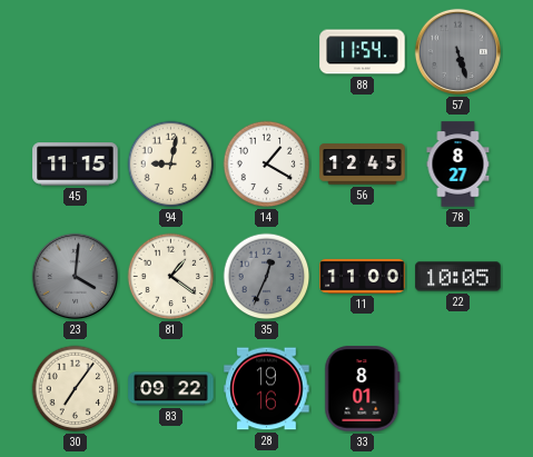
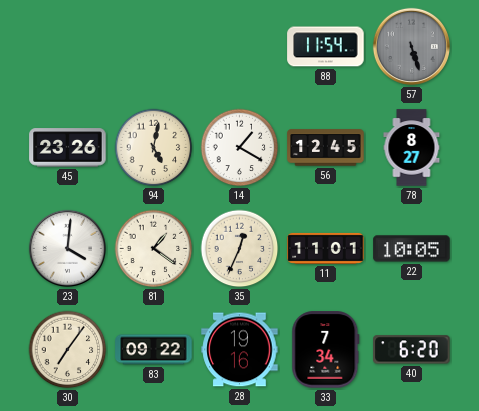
45: 11:15 -> 23:26 (68, 148)
94: 9:02 -> 5:02 (154, 148)
23 dial: grey -> white (67, 248)
35 dial: grey -> cream (240, 249)
11: 11:00 -> 11:01 (326, 248)
33: 8:01 -> 7:34 (326, 350)
40: none -> 6:20 (412, 350)
